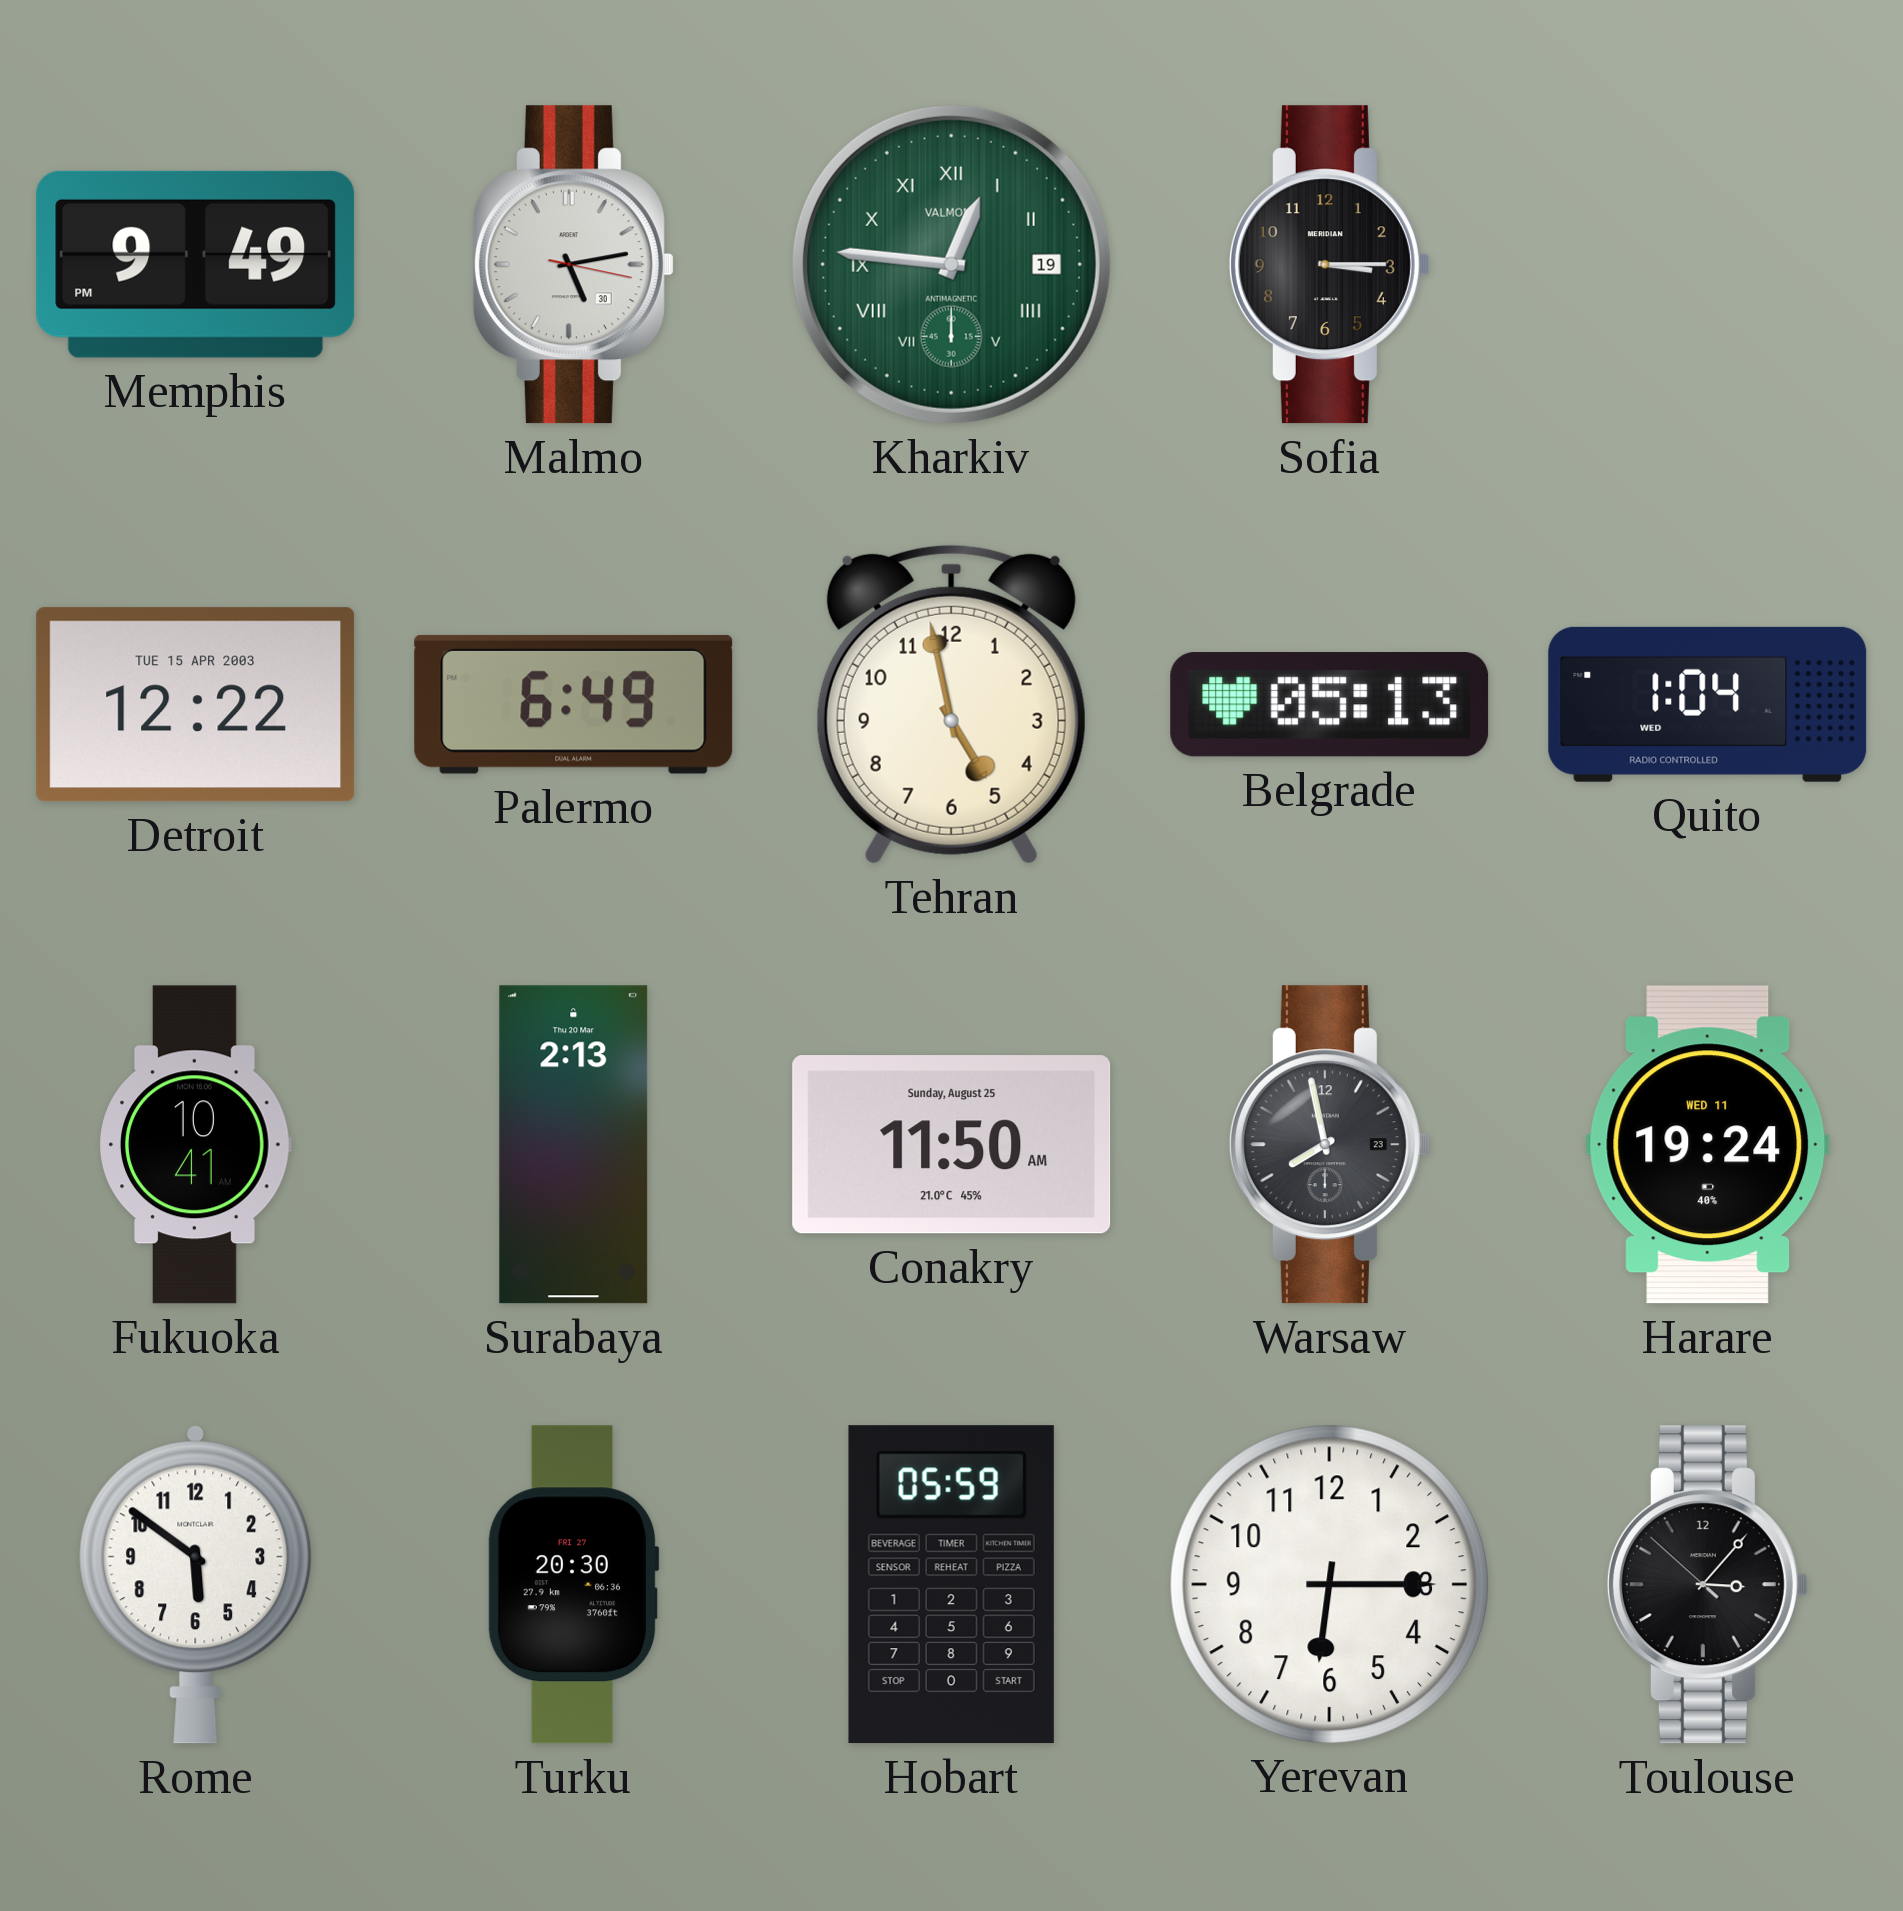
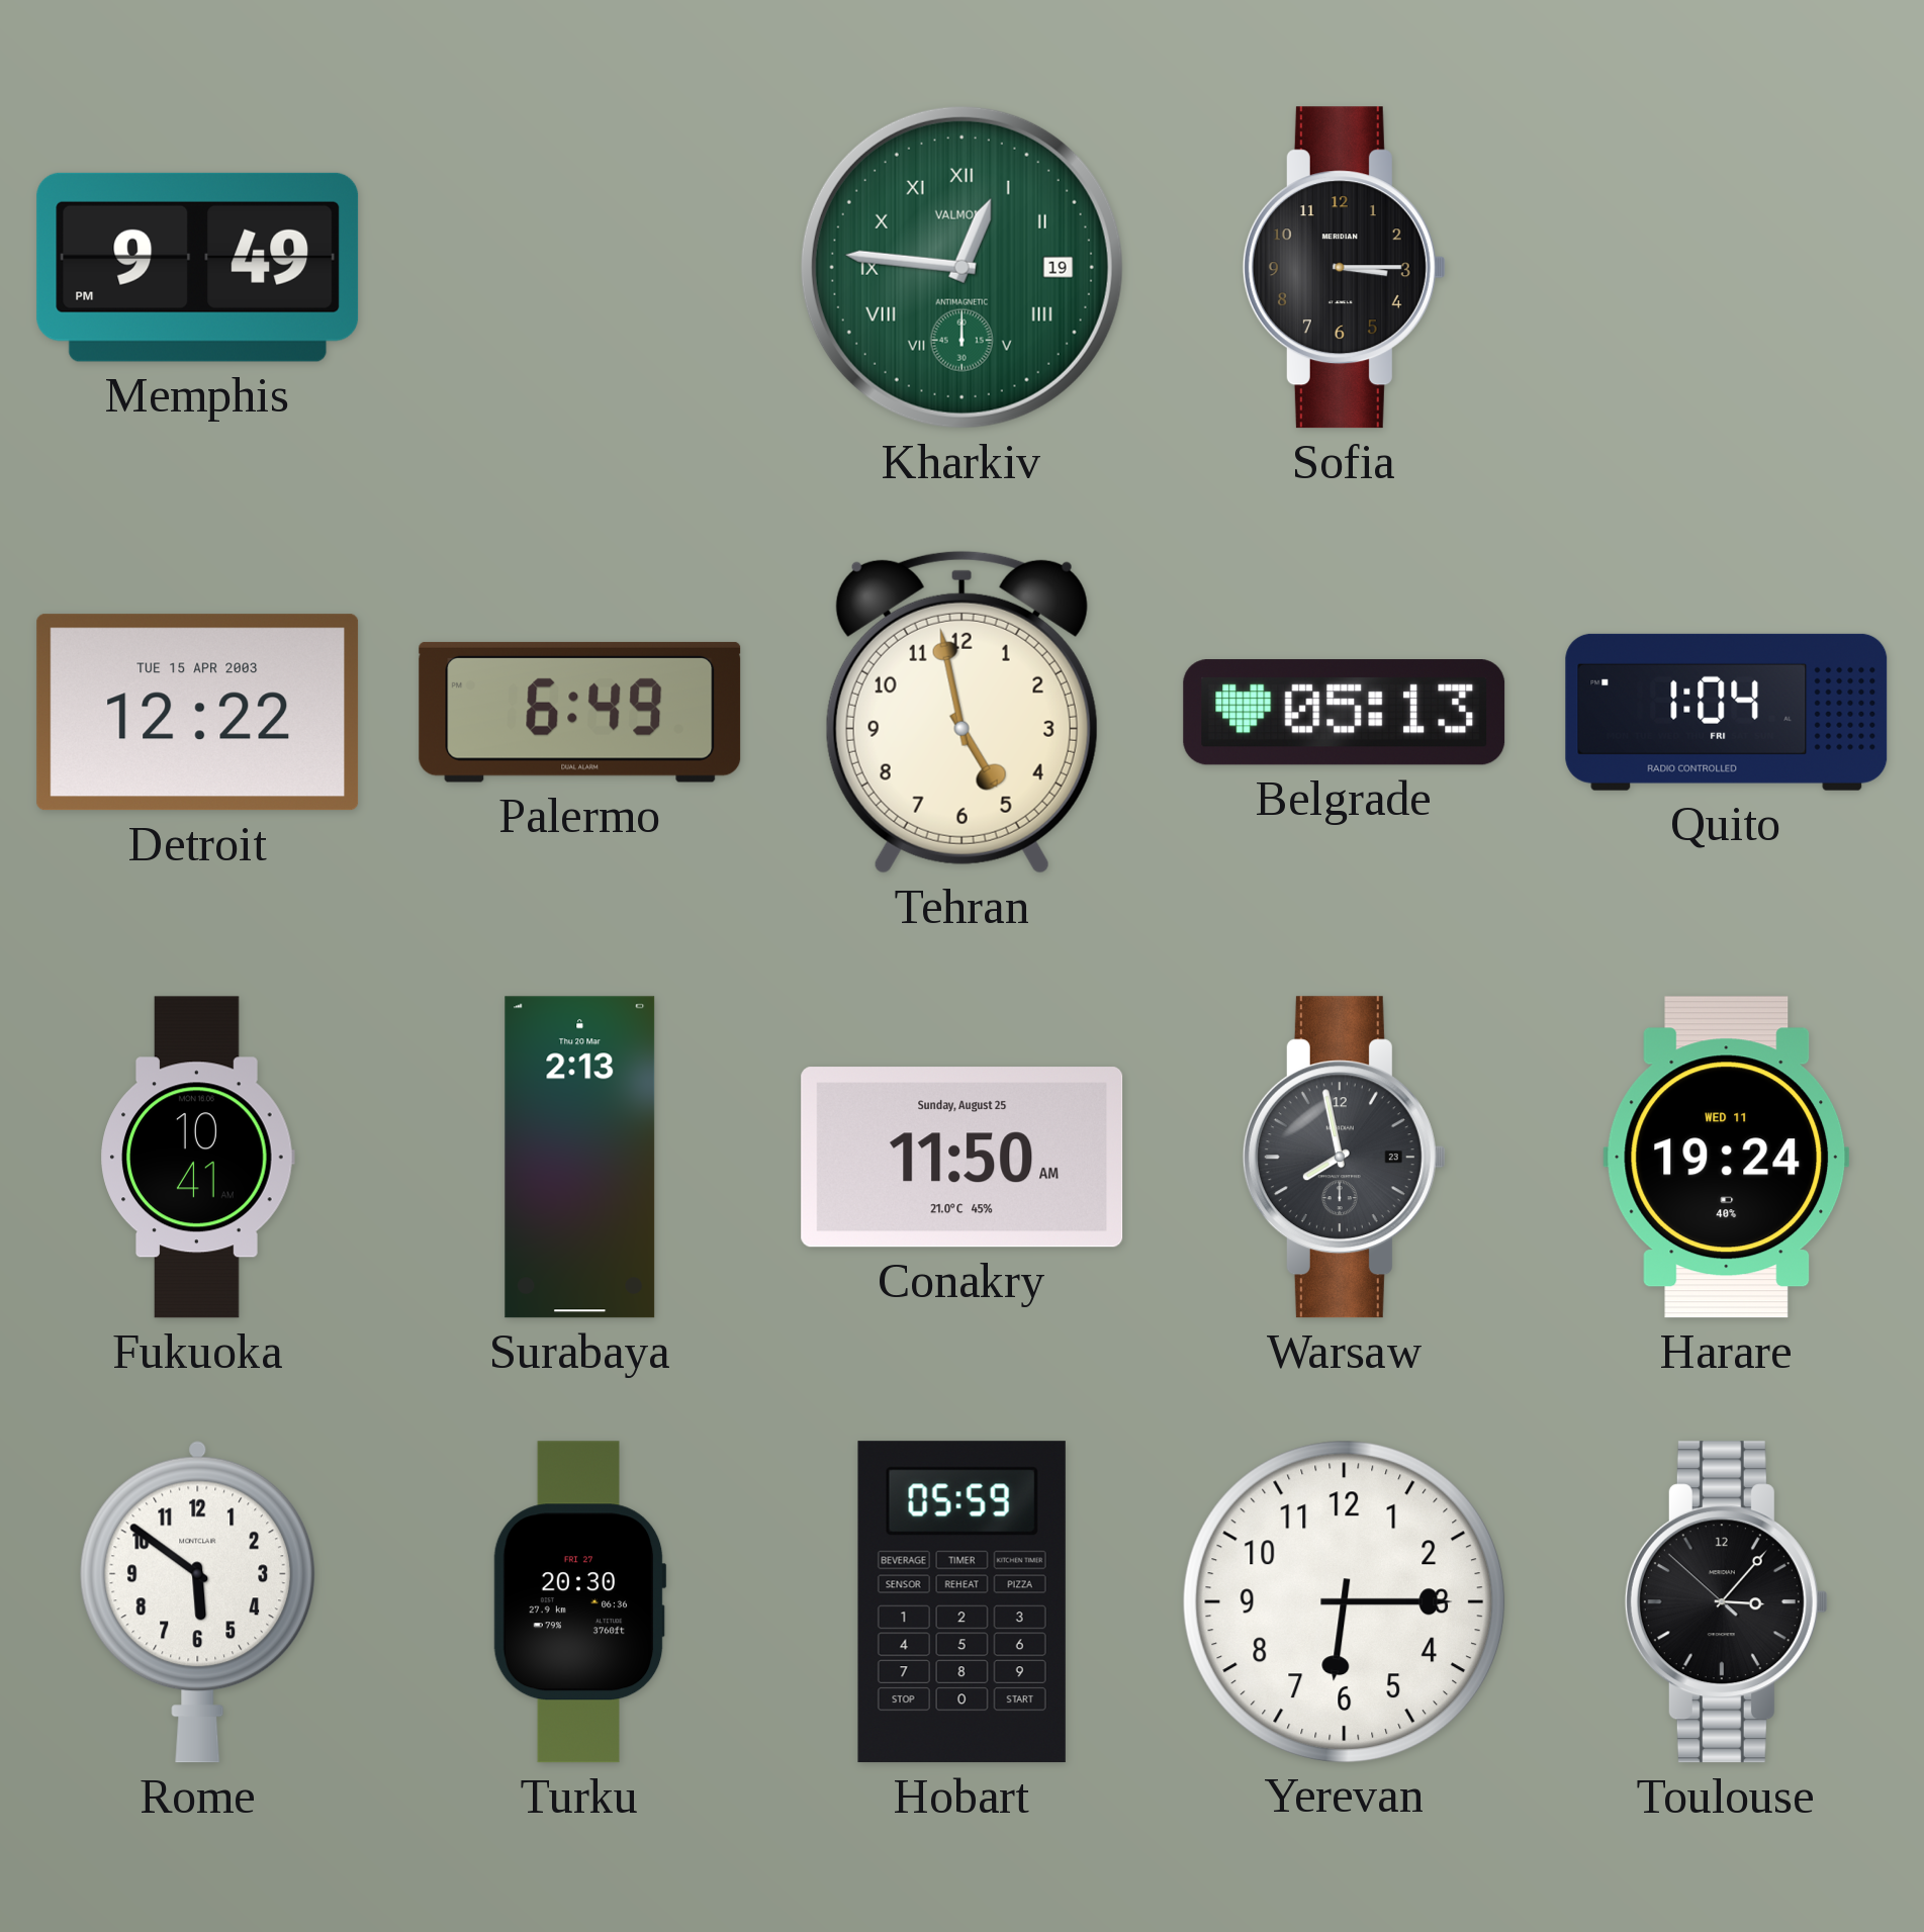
Malmo: 5:13 -> none (573, 265)
Quito date: WED -> FRI (1727, 712)
